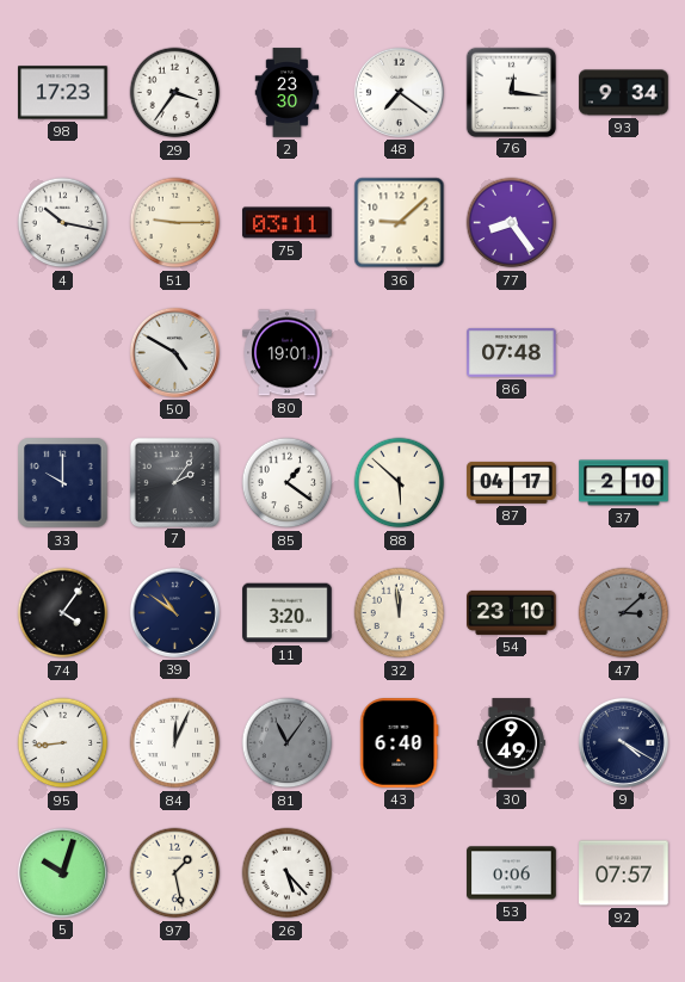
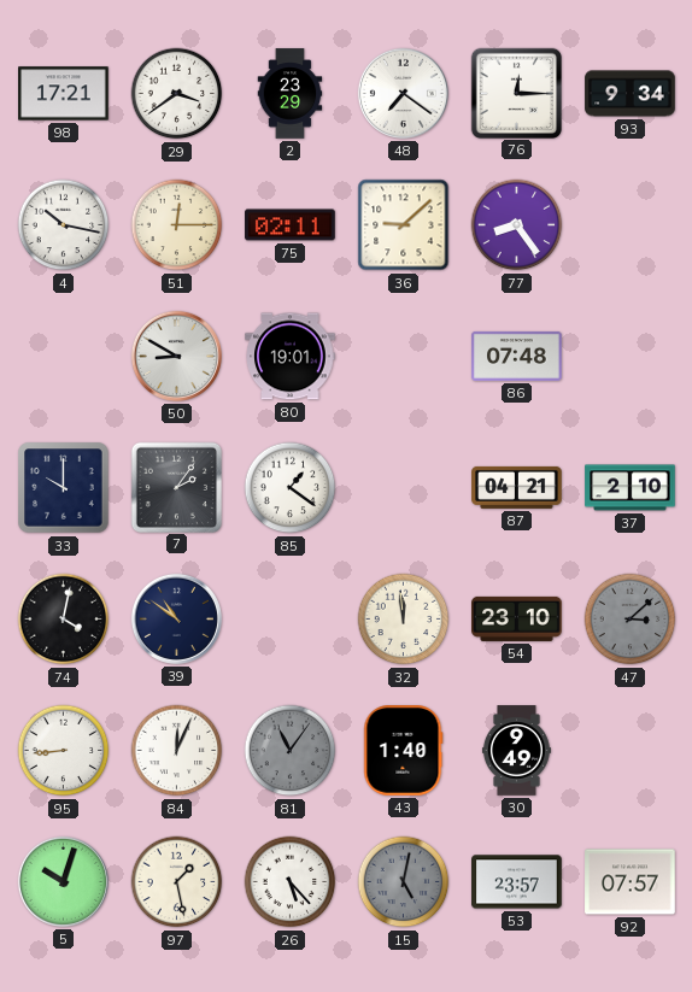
98: 17:23 -> 17:21 (64, 94)
29: 3:36 -> 3:39 (177, 94)
2: 23:30 -> 23:29 (291, 94)
76: 12:16 -> 12:15 (516, 93)
51: 9:15 -> 12:15 (177, 225)
75: 03:11 -> 02:11 (291, 225)
50: 4:50 -> 8:50 (176, 356)
88: 5:52 -> none (400, 483)
87: 04:17 -> 04:21 (517, 487)
74: 4:06 -> 4:02 (64, 620)
11: 3:20 -> none (288, 613)
43: 6:40 -> 1:40 (404, 751)
9: 4:20 -> none (623, 742)
15: none -> 5:02 (404, 882)
53: 0:06 -> 23:57 (517, 882)
